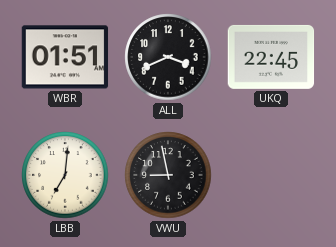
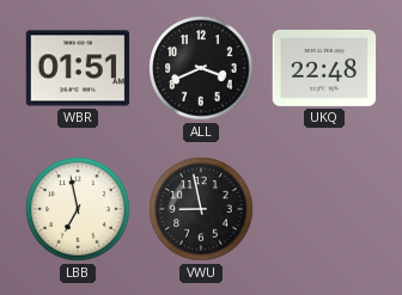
UKQ: 22:45 -> 22:48 (324, 68)
LBB: 7:01 -> 6:58 (78, 209)
